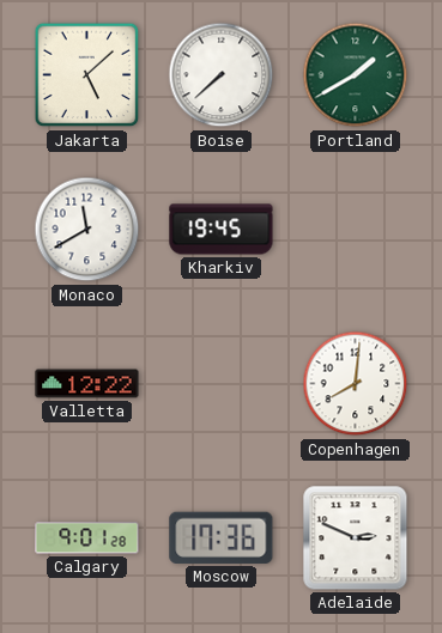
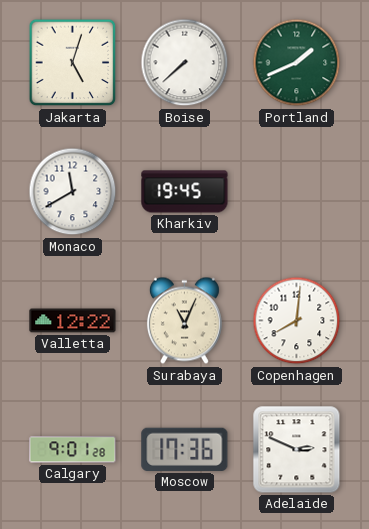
Jakarta: 5:08 -> 5:03 (73, 63)
Portland: 1:40 -> 1:41 (297, 63)
Surabaya: none -> 11:04 (184, 321)
